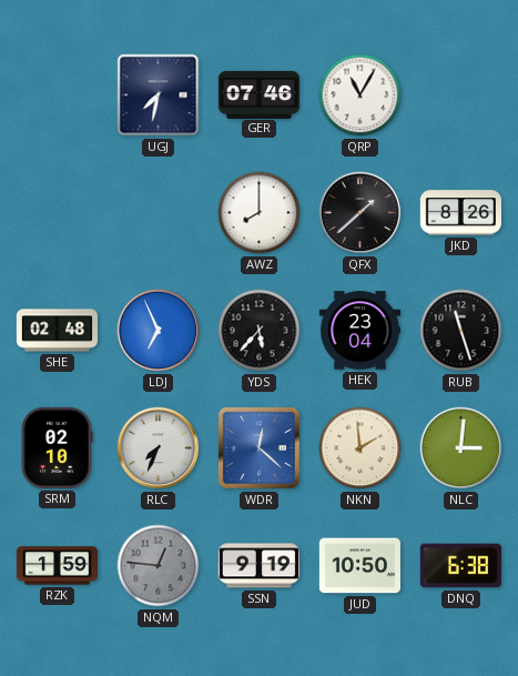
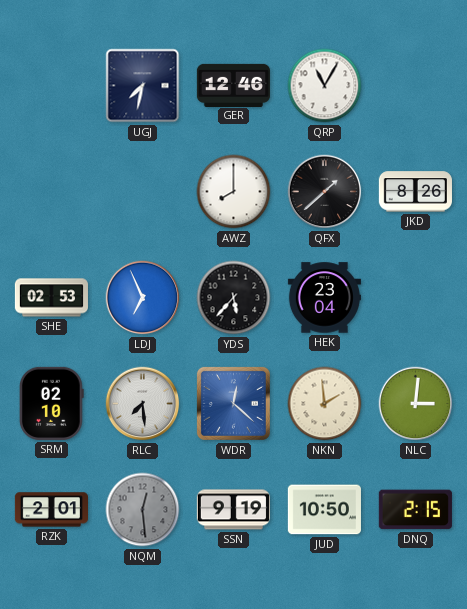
GER: 07:46 -> 12:46 (233, 85)
SHE: 02:48 -> 02:53 (51, 298)
RUB: 11:27 -> none (461, 331)
RLC: 7:34 -> 7:29 (143, 404)
RZK: 1:59 -> 2:01 (51, 510)
NQM: 12:46 -> 12:29 (143, 510)
DNQ: 6:38 -> 2:15 (415, 510)
